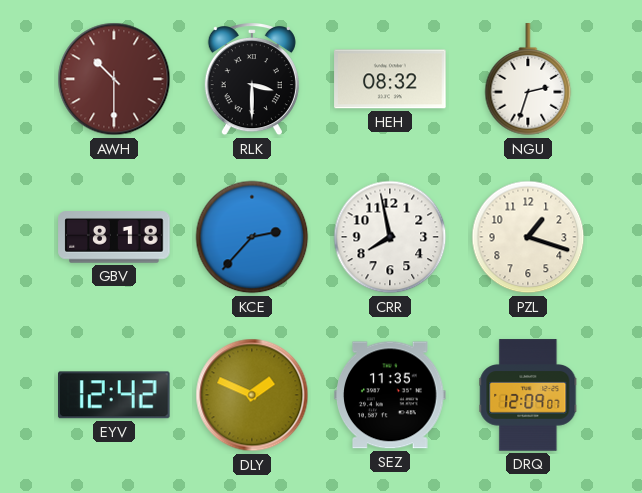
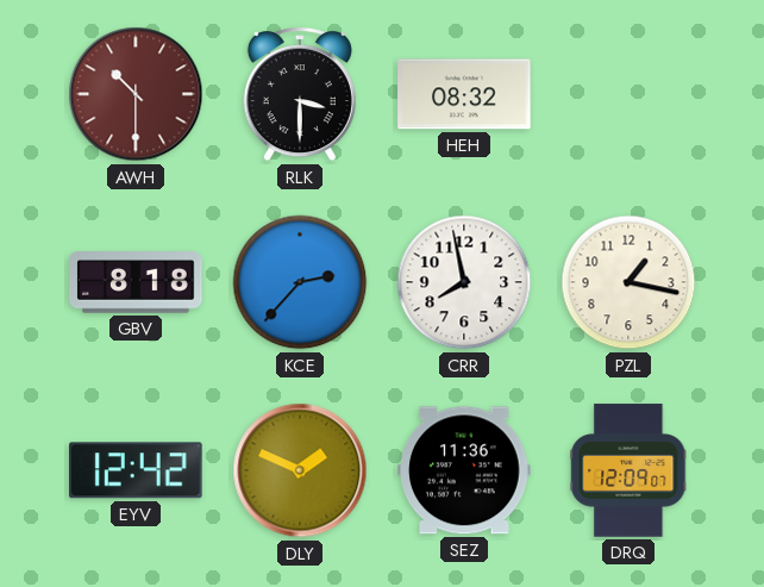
NGU: 2:33 -> none (528, 80)
PZL: 1:18 -> 1:17 (628, 282)
SEZ: 11:35 -> 11:36 (464, 470)
